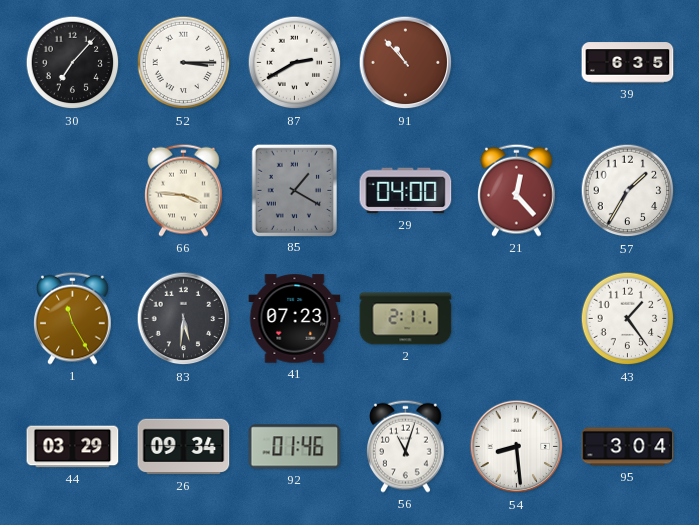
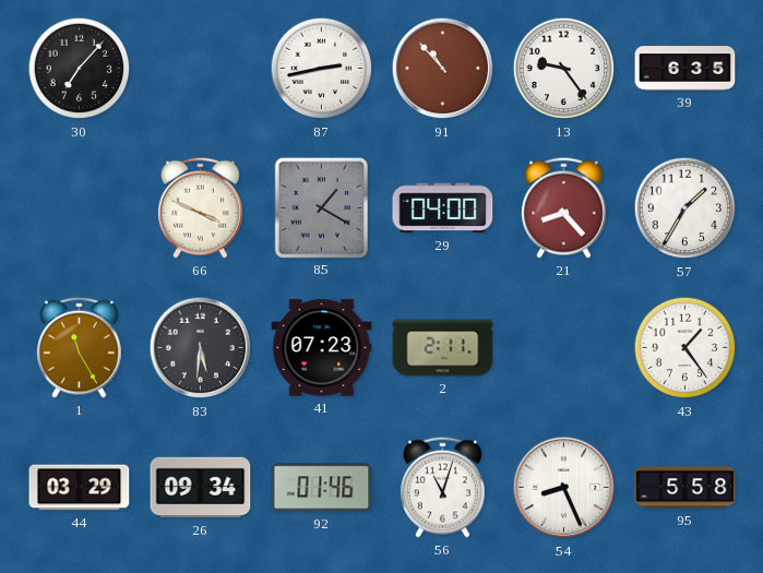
52: 3:15 -> none (184, 63)
87: 2:40 -> 2:43 (322, 69)
13: none -> 9:24 (564, 69)
66: 3:46 -> 3:49 (201, 207)
21: 12:23 -> 8:23 (564, 207)
54: 8:29 -> 8:26 (564, 488)
95: 3:04 -> 5:58 (685, 488)
